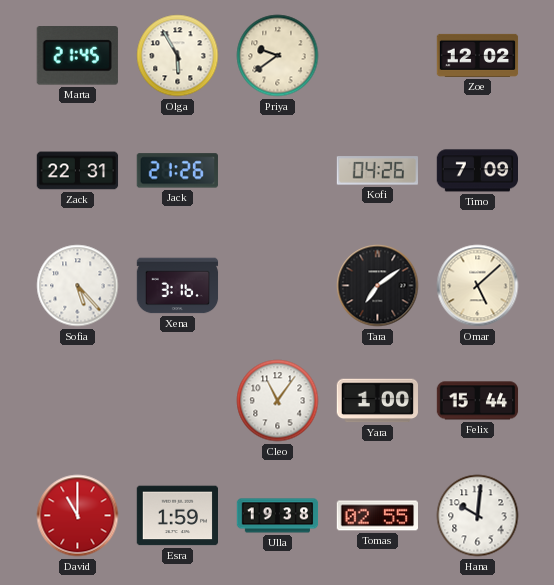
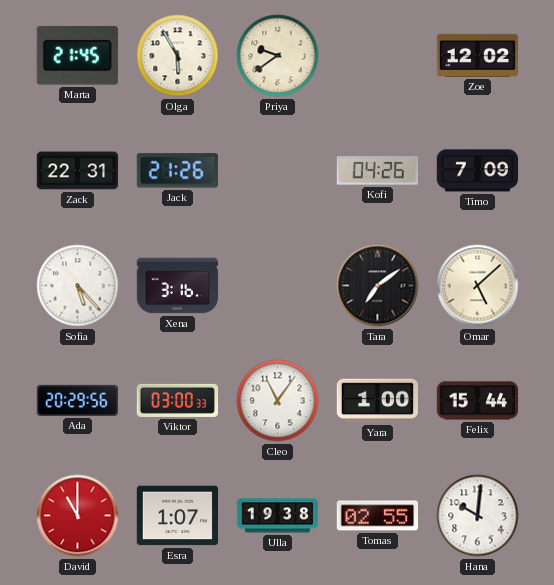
Ada: none -> 20:29 (78, 400)
Viktor: none -> 03:00 (178, 400)
Esra: 1:59 -> 1:07 (178, 516)
